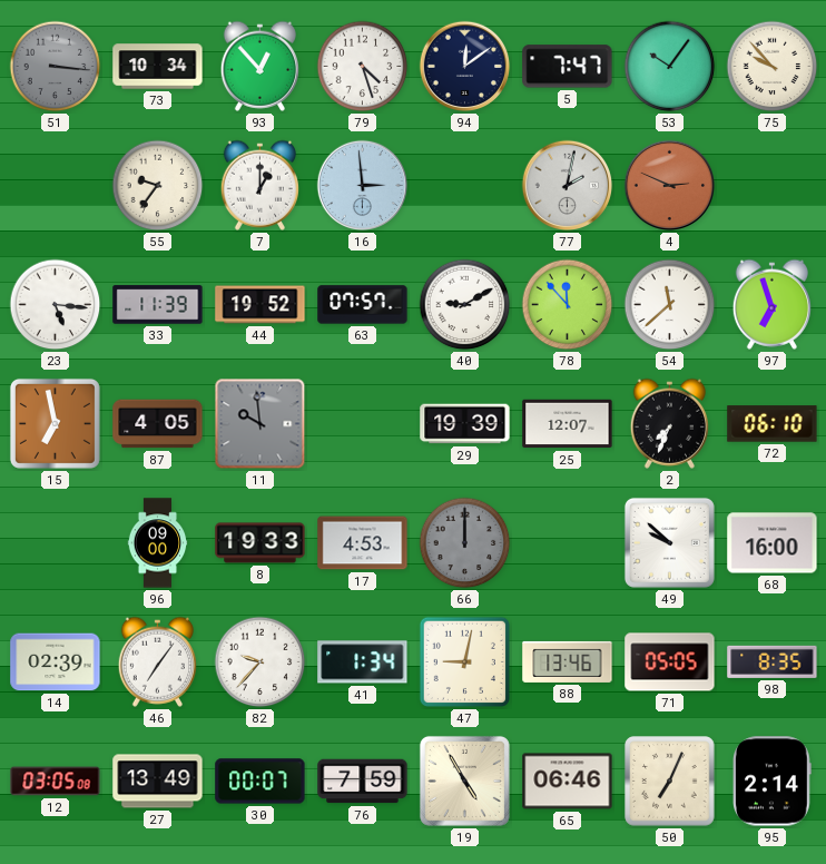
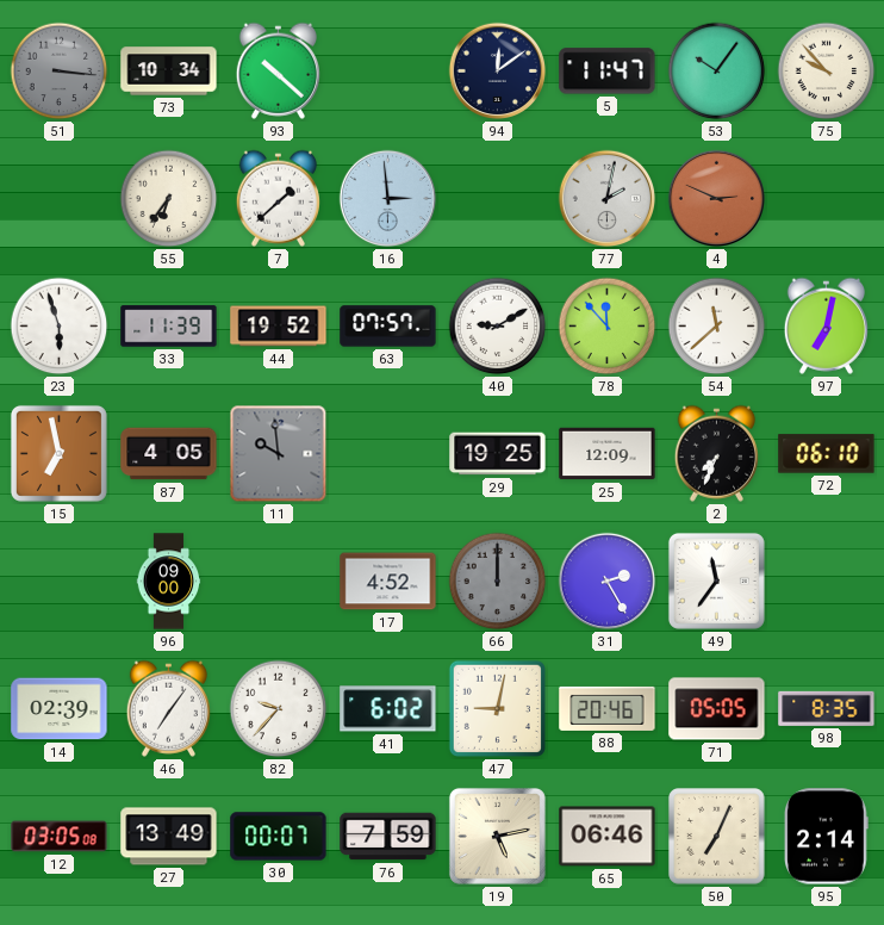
93: 12:53 -> 10:22 (278, 70)
79: 4:27 -> none (363, 67)
5: 7:47 -> 11:47 (608, 72)
55: 9:36 -> 6:36 (169, 199)
7: 1:00 -> 1:38 (278, 198)
23: 5:16 -> 5:57 (60, 327)
97: 6:57 -> 7:02 (826, 325)
29: 19:39 -> 19:25 (498, 454)
25: 12:07 -> 12:09 (608, 454)
8: 19:33 -> none (260, 543)
17: 4:53 -> 4:52 (388, 582)
31: none -> 2:25 (608, 582)
49: 9:52 -> 11:36 (716, 581)
68: 16:00 -> none (773, 543)
41: 1:34 -> 6:02 (388, 709)
88: 13:46 -> 20:46 (608, 708)
19: 4:55 -> 5:13 (497, 836)
